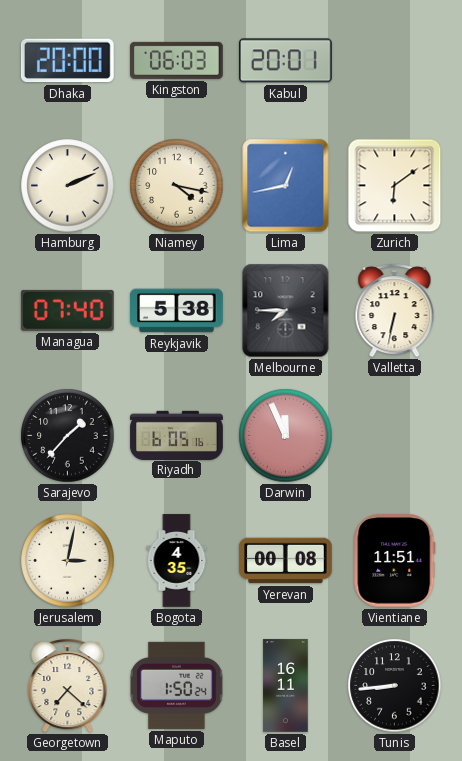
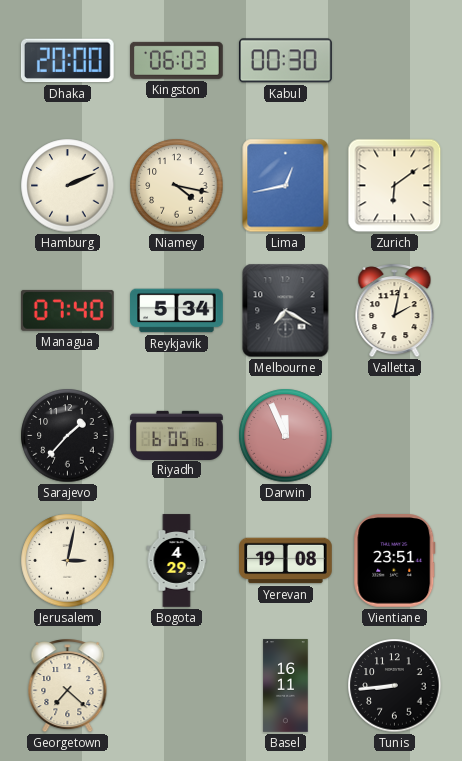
Kabul: 20:01 -> 00:30 (286, 61)
Reykjavik: 5:38 -> 5:34 (177, 311)
Melbourne: 7:45 -> 7:20 (286, 311)
Valletta: 6:32 -> 2:02 (395, 311)
Bogota: 4:35 -> 4:29 (177, 561)
Yerevan: 00:08 -> 19:08 (286, 561)
Vientiane: 11:51 -> 23:51 (395, 561)
Maputo: 1:50 -> none (177, 685)
